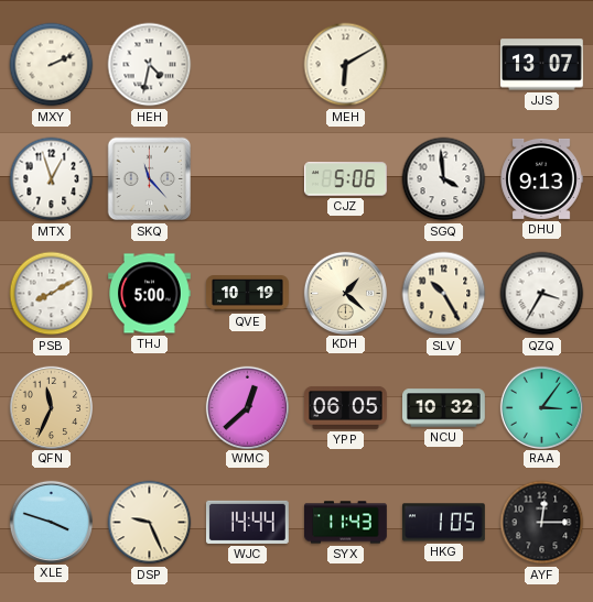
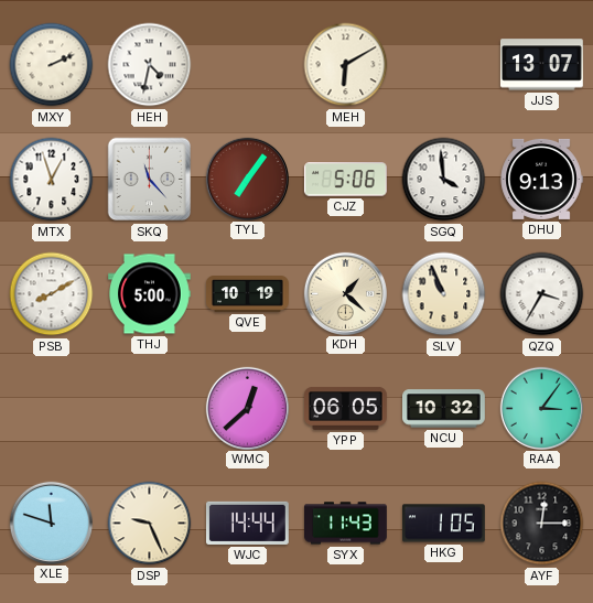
TYL: none -> 7:06 (247, 179)
SLV: 10:25 -> 10:56 (444, 294)
QFN: 11:34 -> none (51, 407)
XLE: 3:48 -> 11:48 (51, 523)
